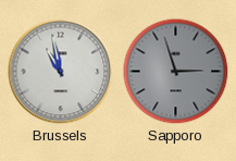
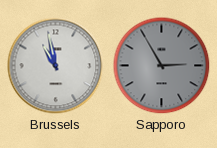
Sapporo: 2:57 -> 2:55 (162, 66)
